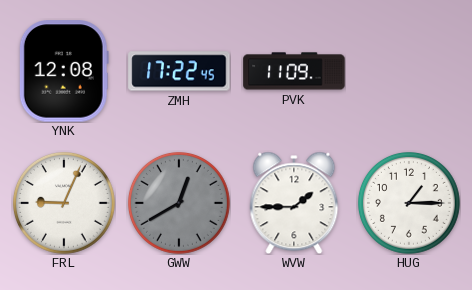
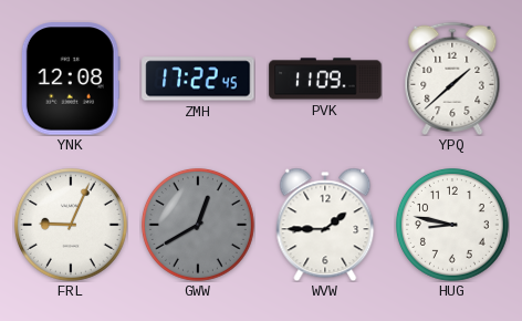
YPQ: none -> 1:38 (452, 79)
HUG: 1:15 -> 8:47 (452, 225)
